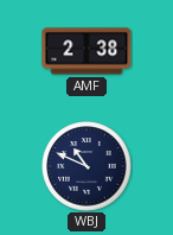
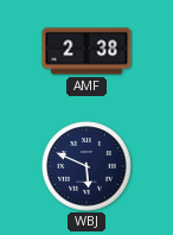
WBJ: 10:49 -> 5:49 (86, 166)
